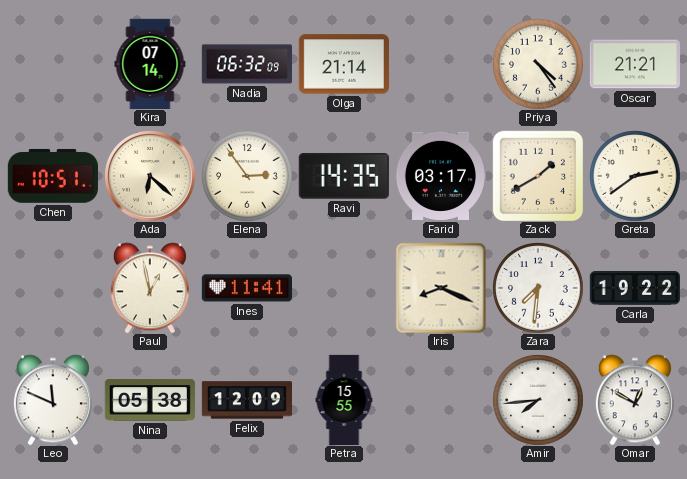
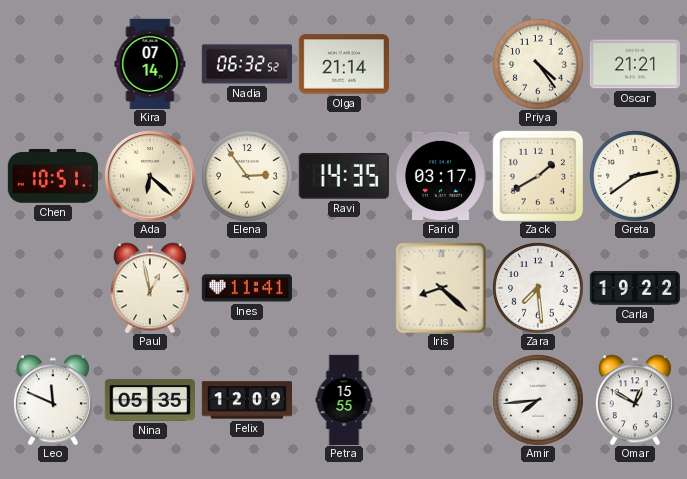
Nadia: 06:32:09 -> 06:32:52 (246, 64)
Iris: 8:19 -> 8:22 (441, 288)
Zara: 7:31 -> 7:29 (538, 288)
Nina: 05:38 -> 05:35 (150, 400)
